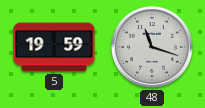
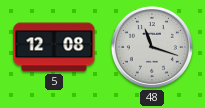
5: 19:59 -> 12:08 (54, 47)
